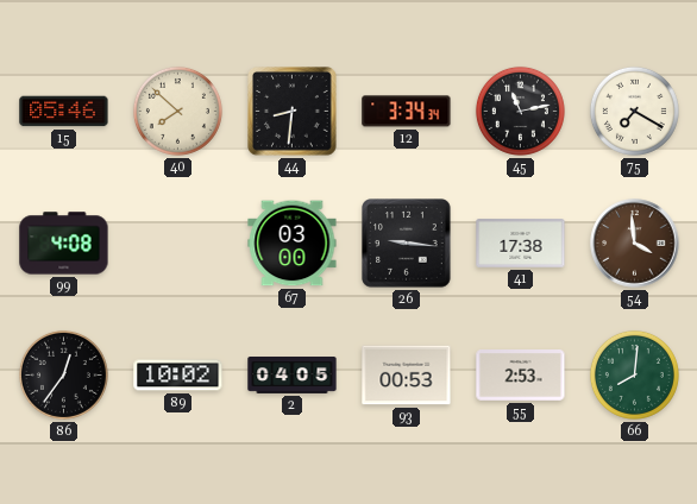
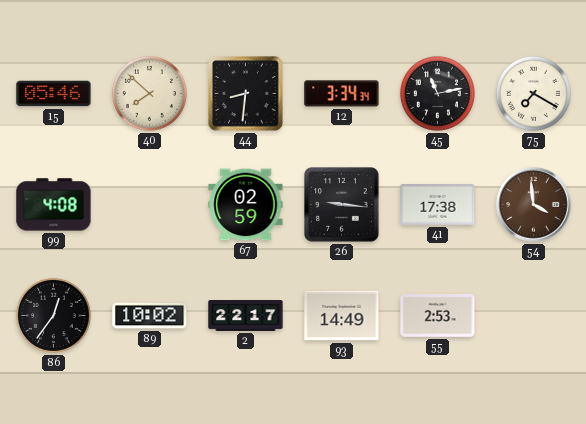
67: 03:00 -> 02:59 (246, 205)
2: 04:05 -> 22:17 (246, 316)
93: 00:53 -> 14:49 (342, 316)
66: 8:01 -> none (634, 374)
